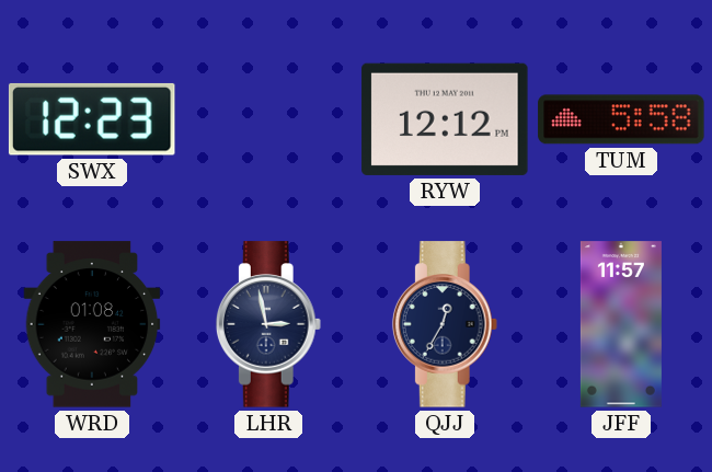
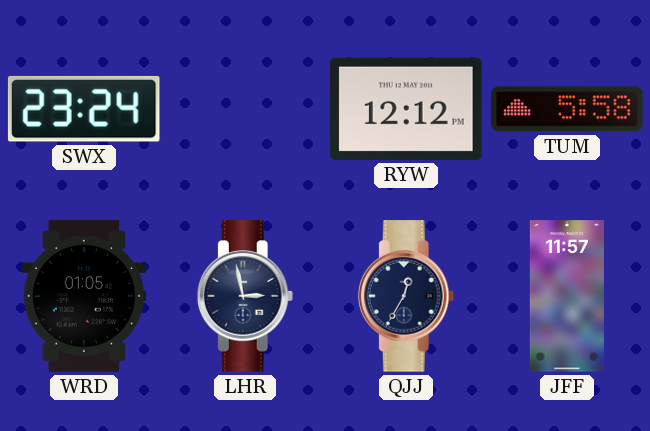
SWX: 12:23 -> 23:24 (84, 109)
WRD: 01:08 -> 01:05 (84, 296)
